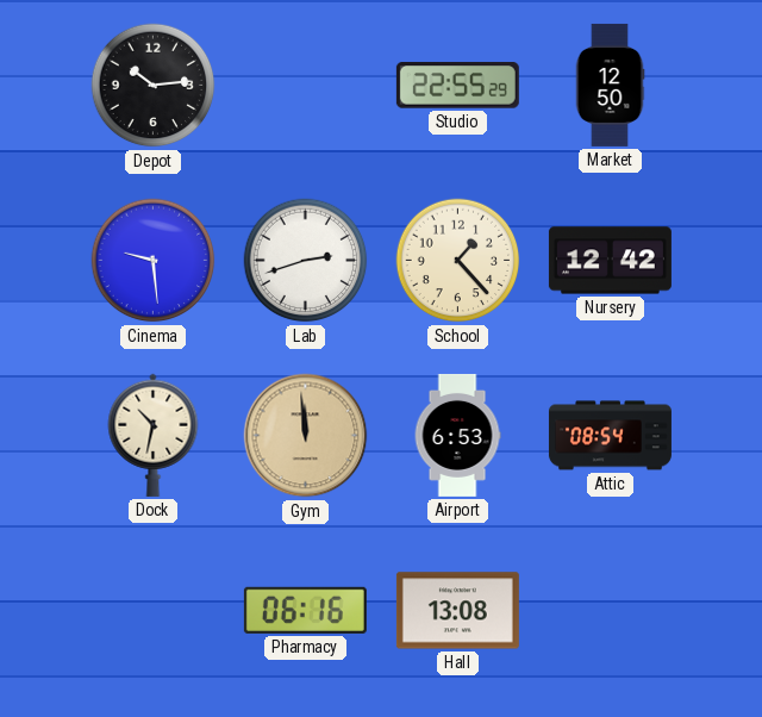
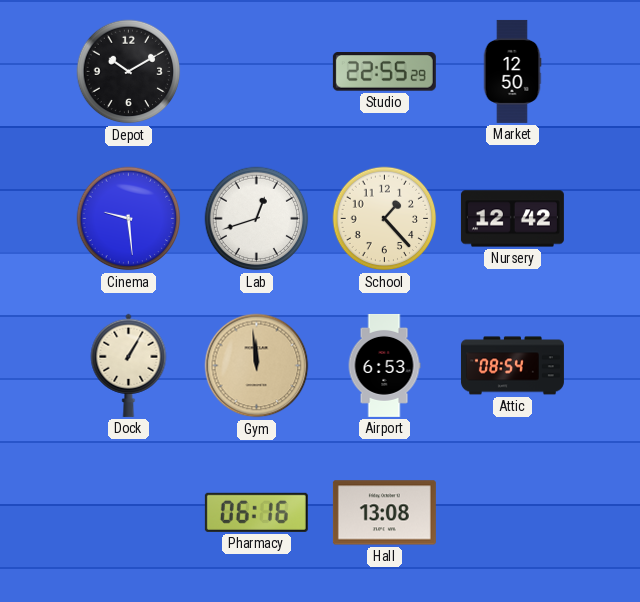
Depot: 10:14 -> 10:10 (129, 72)
Lab: 2:42 -> 12:42 (257, 219)
Dock: 10:32 -> 1:05 (129, 365)
